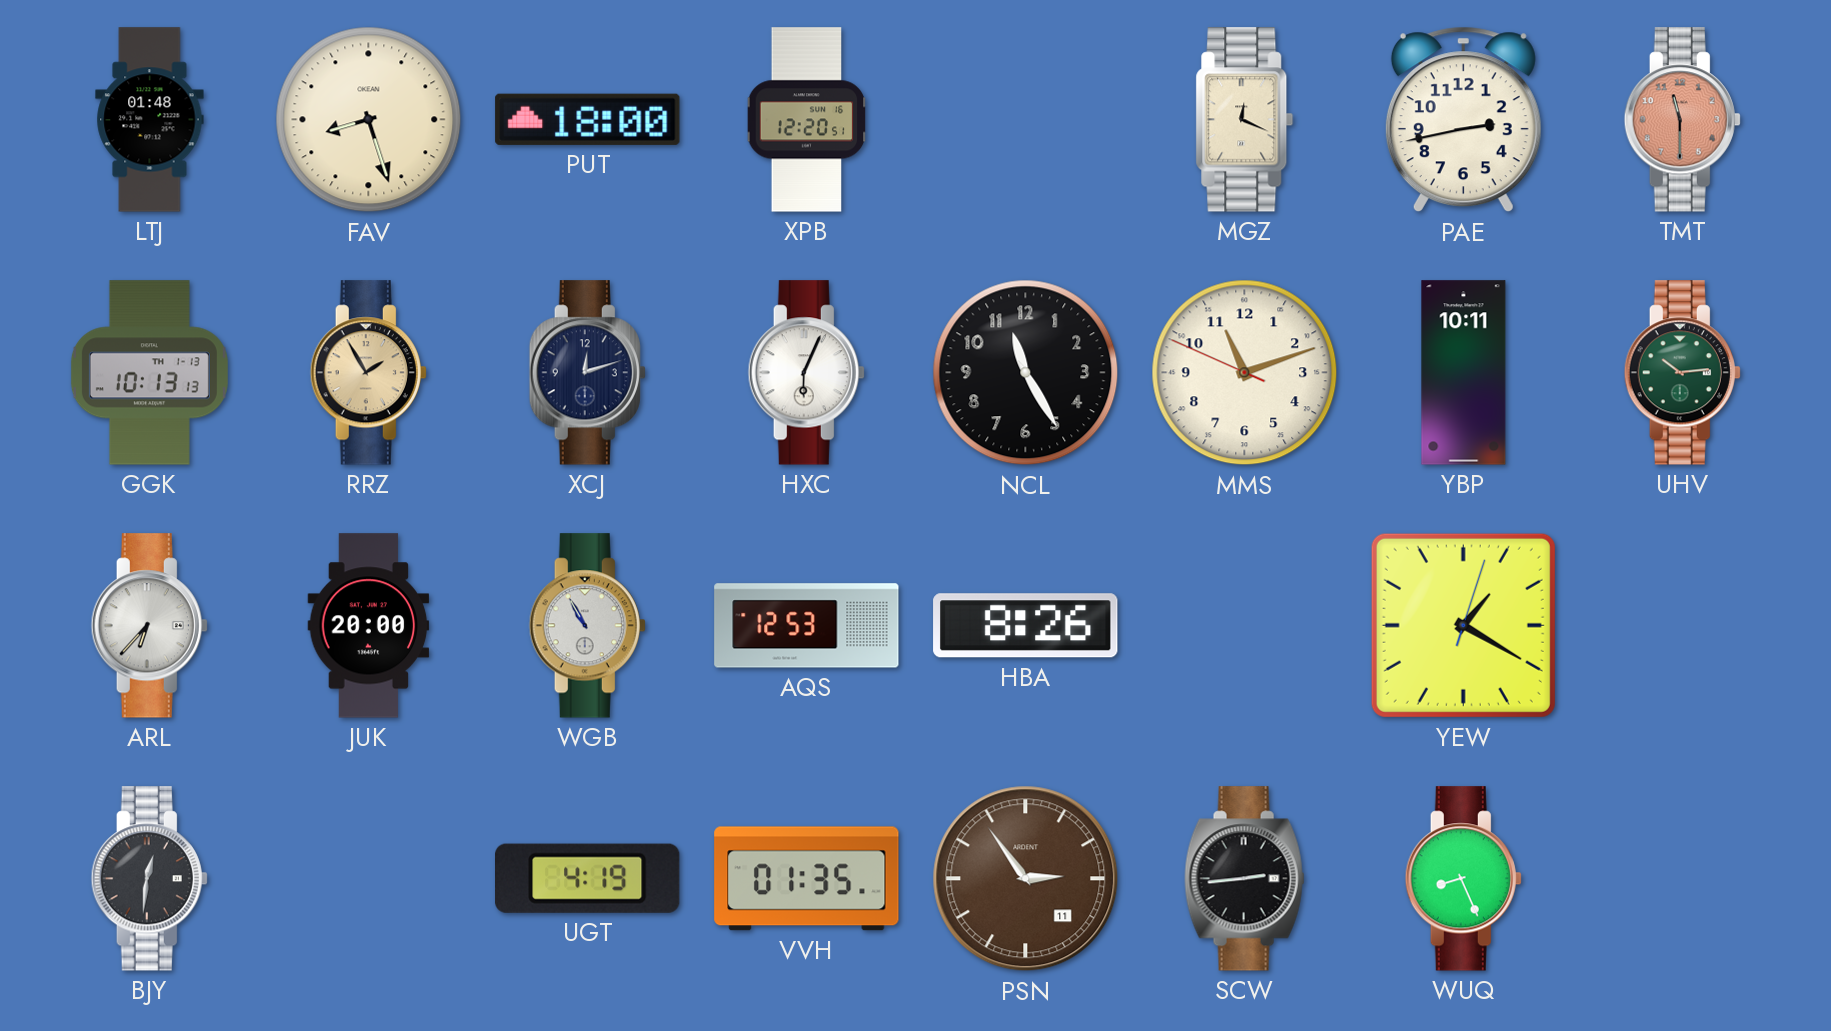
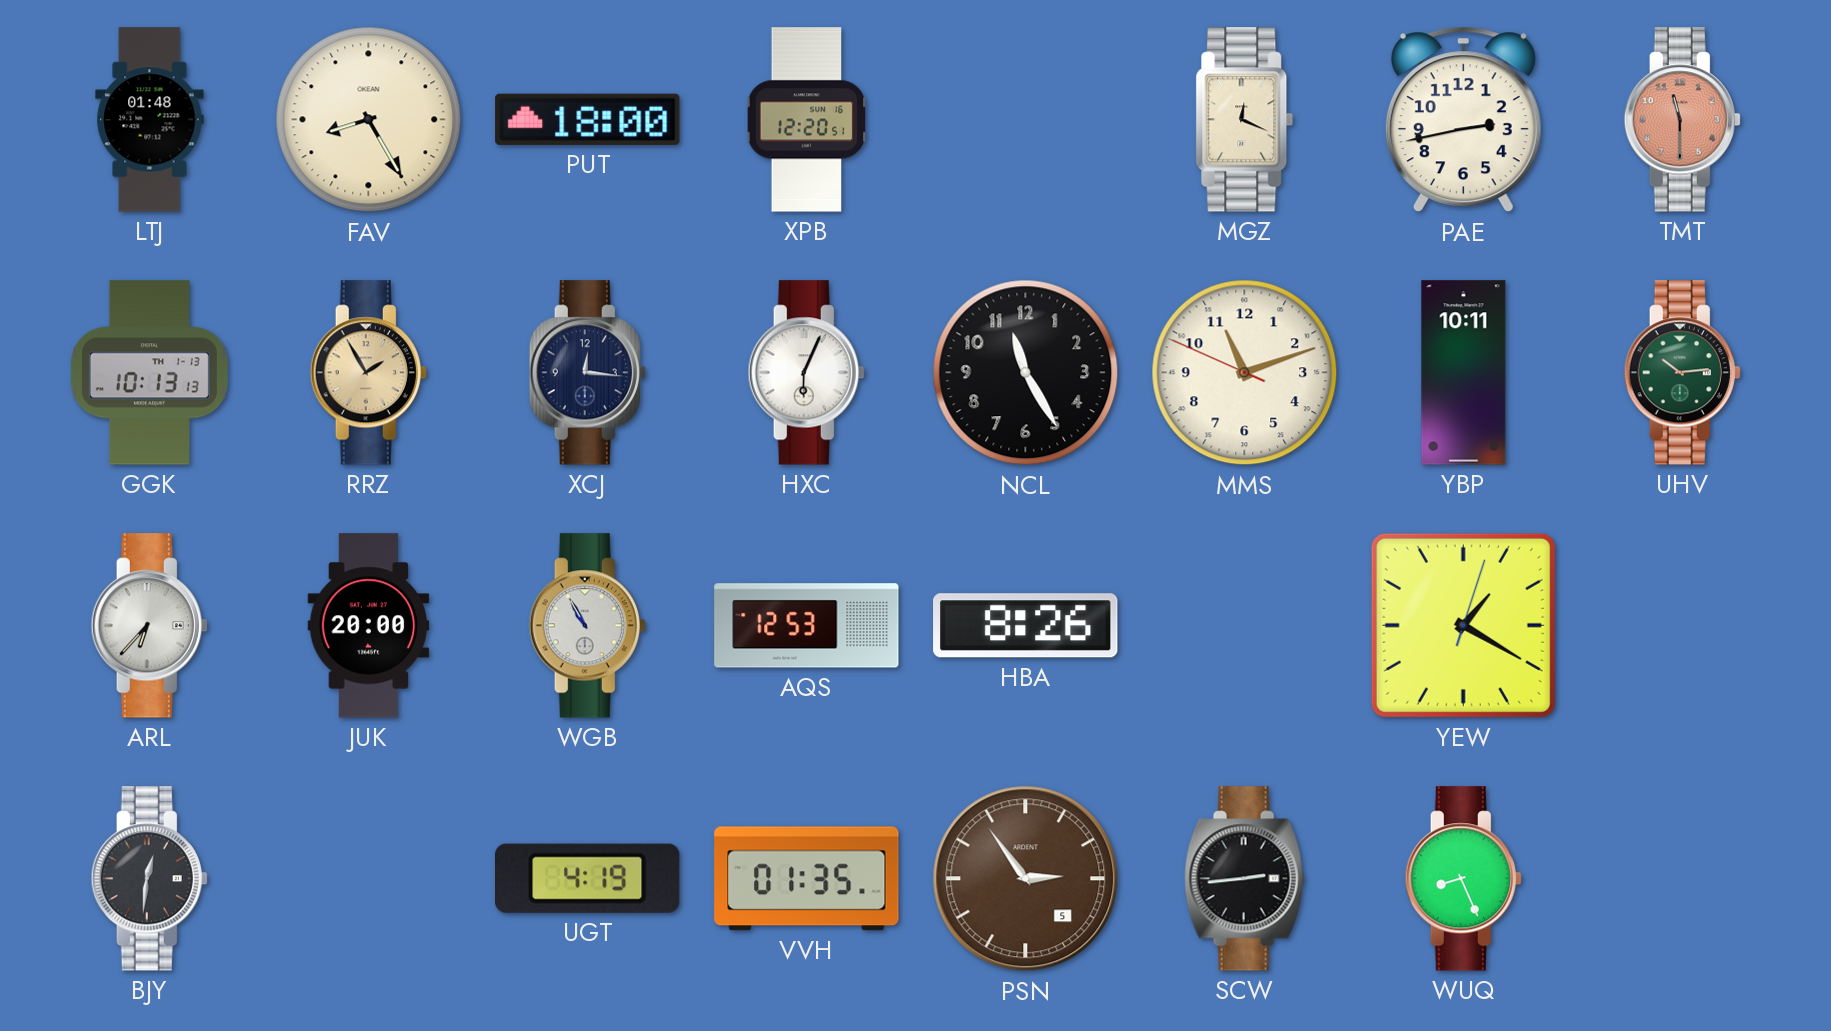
FAV: 8:27 -> 8:25 (369, 120)
XCJ: 12:12 -> 12:16 (587, 373)
PSN date: 11 -> 5 (1026, 879)
